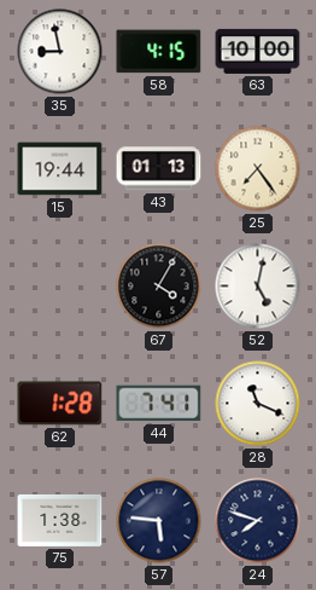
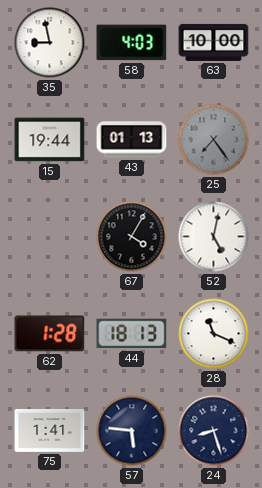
58: 4:15 -> 4:03 (132, 43)
25 dial: cream -> grey (214, 140)
44: 7:41 -> 18:13 (132, 334)
75: 1:38 -> 1:41 (50, 430)
24: 7:48 -> 8:27 (214, 431)
